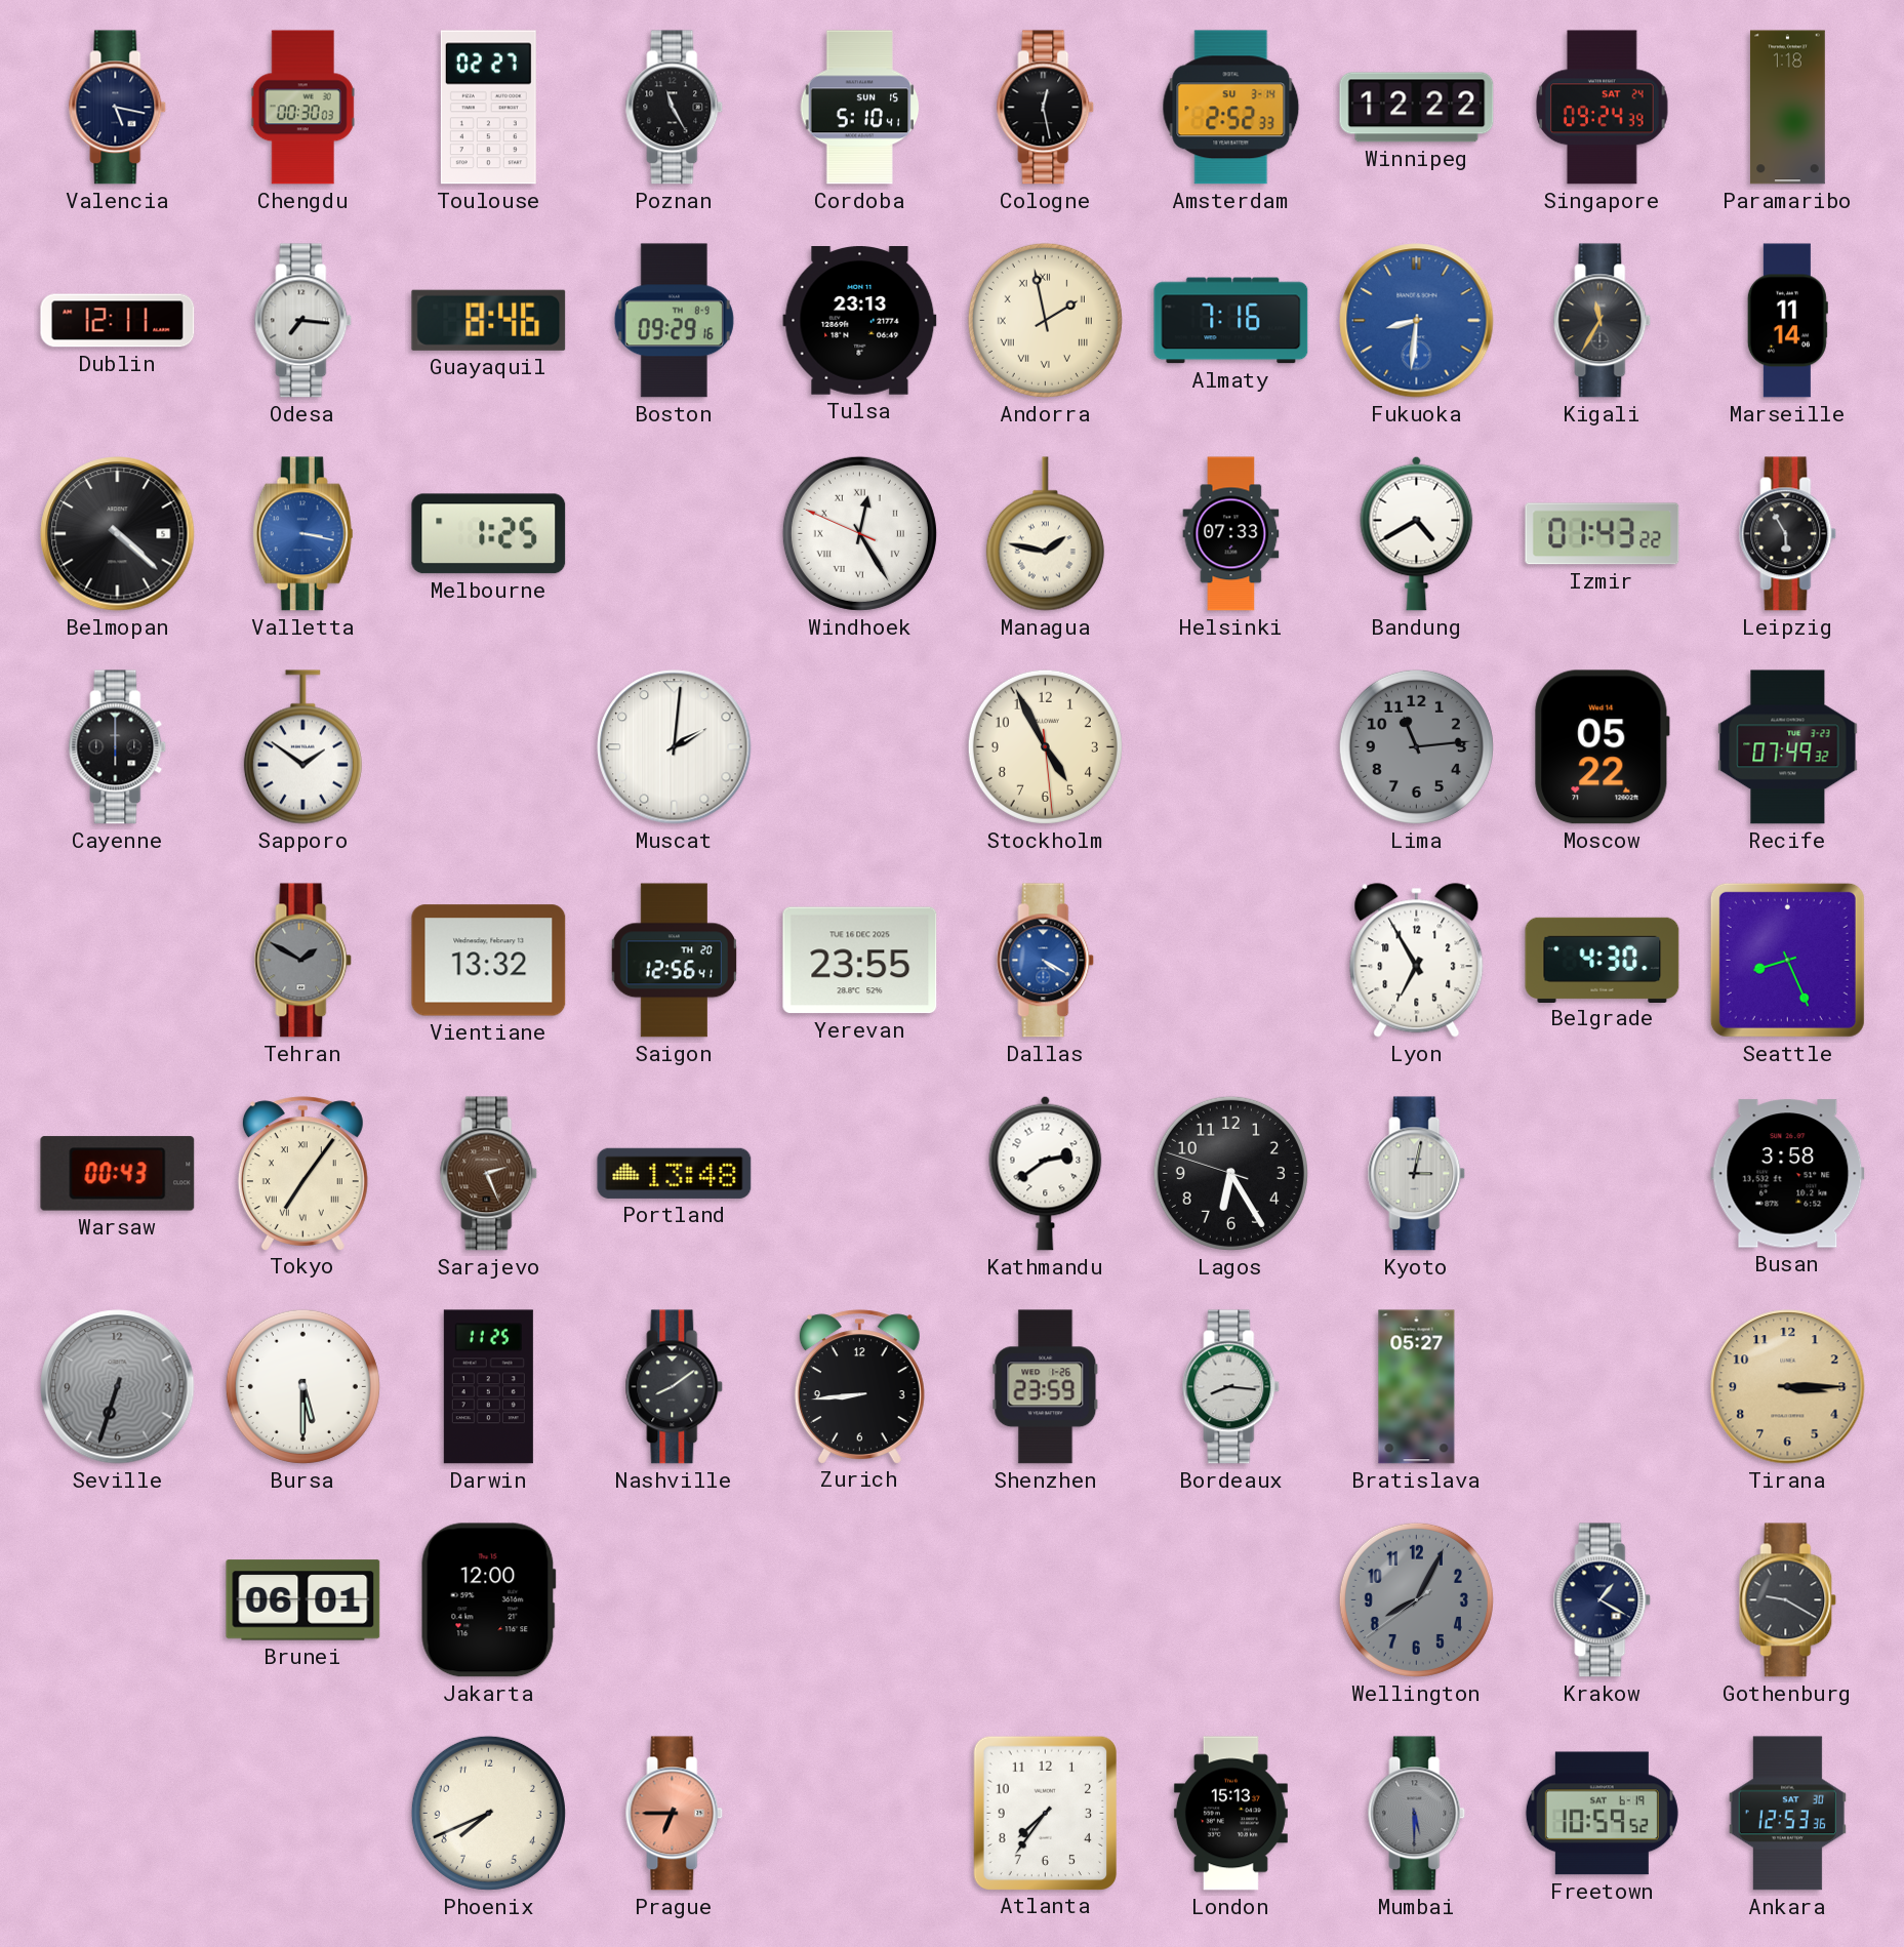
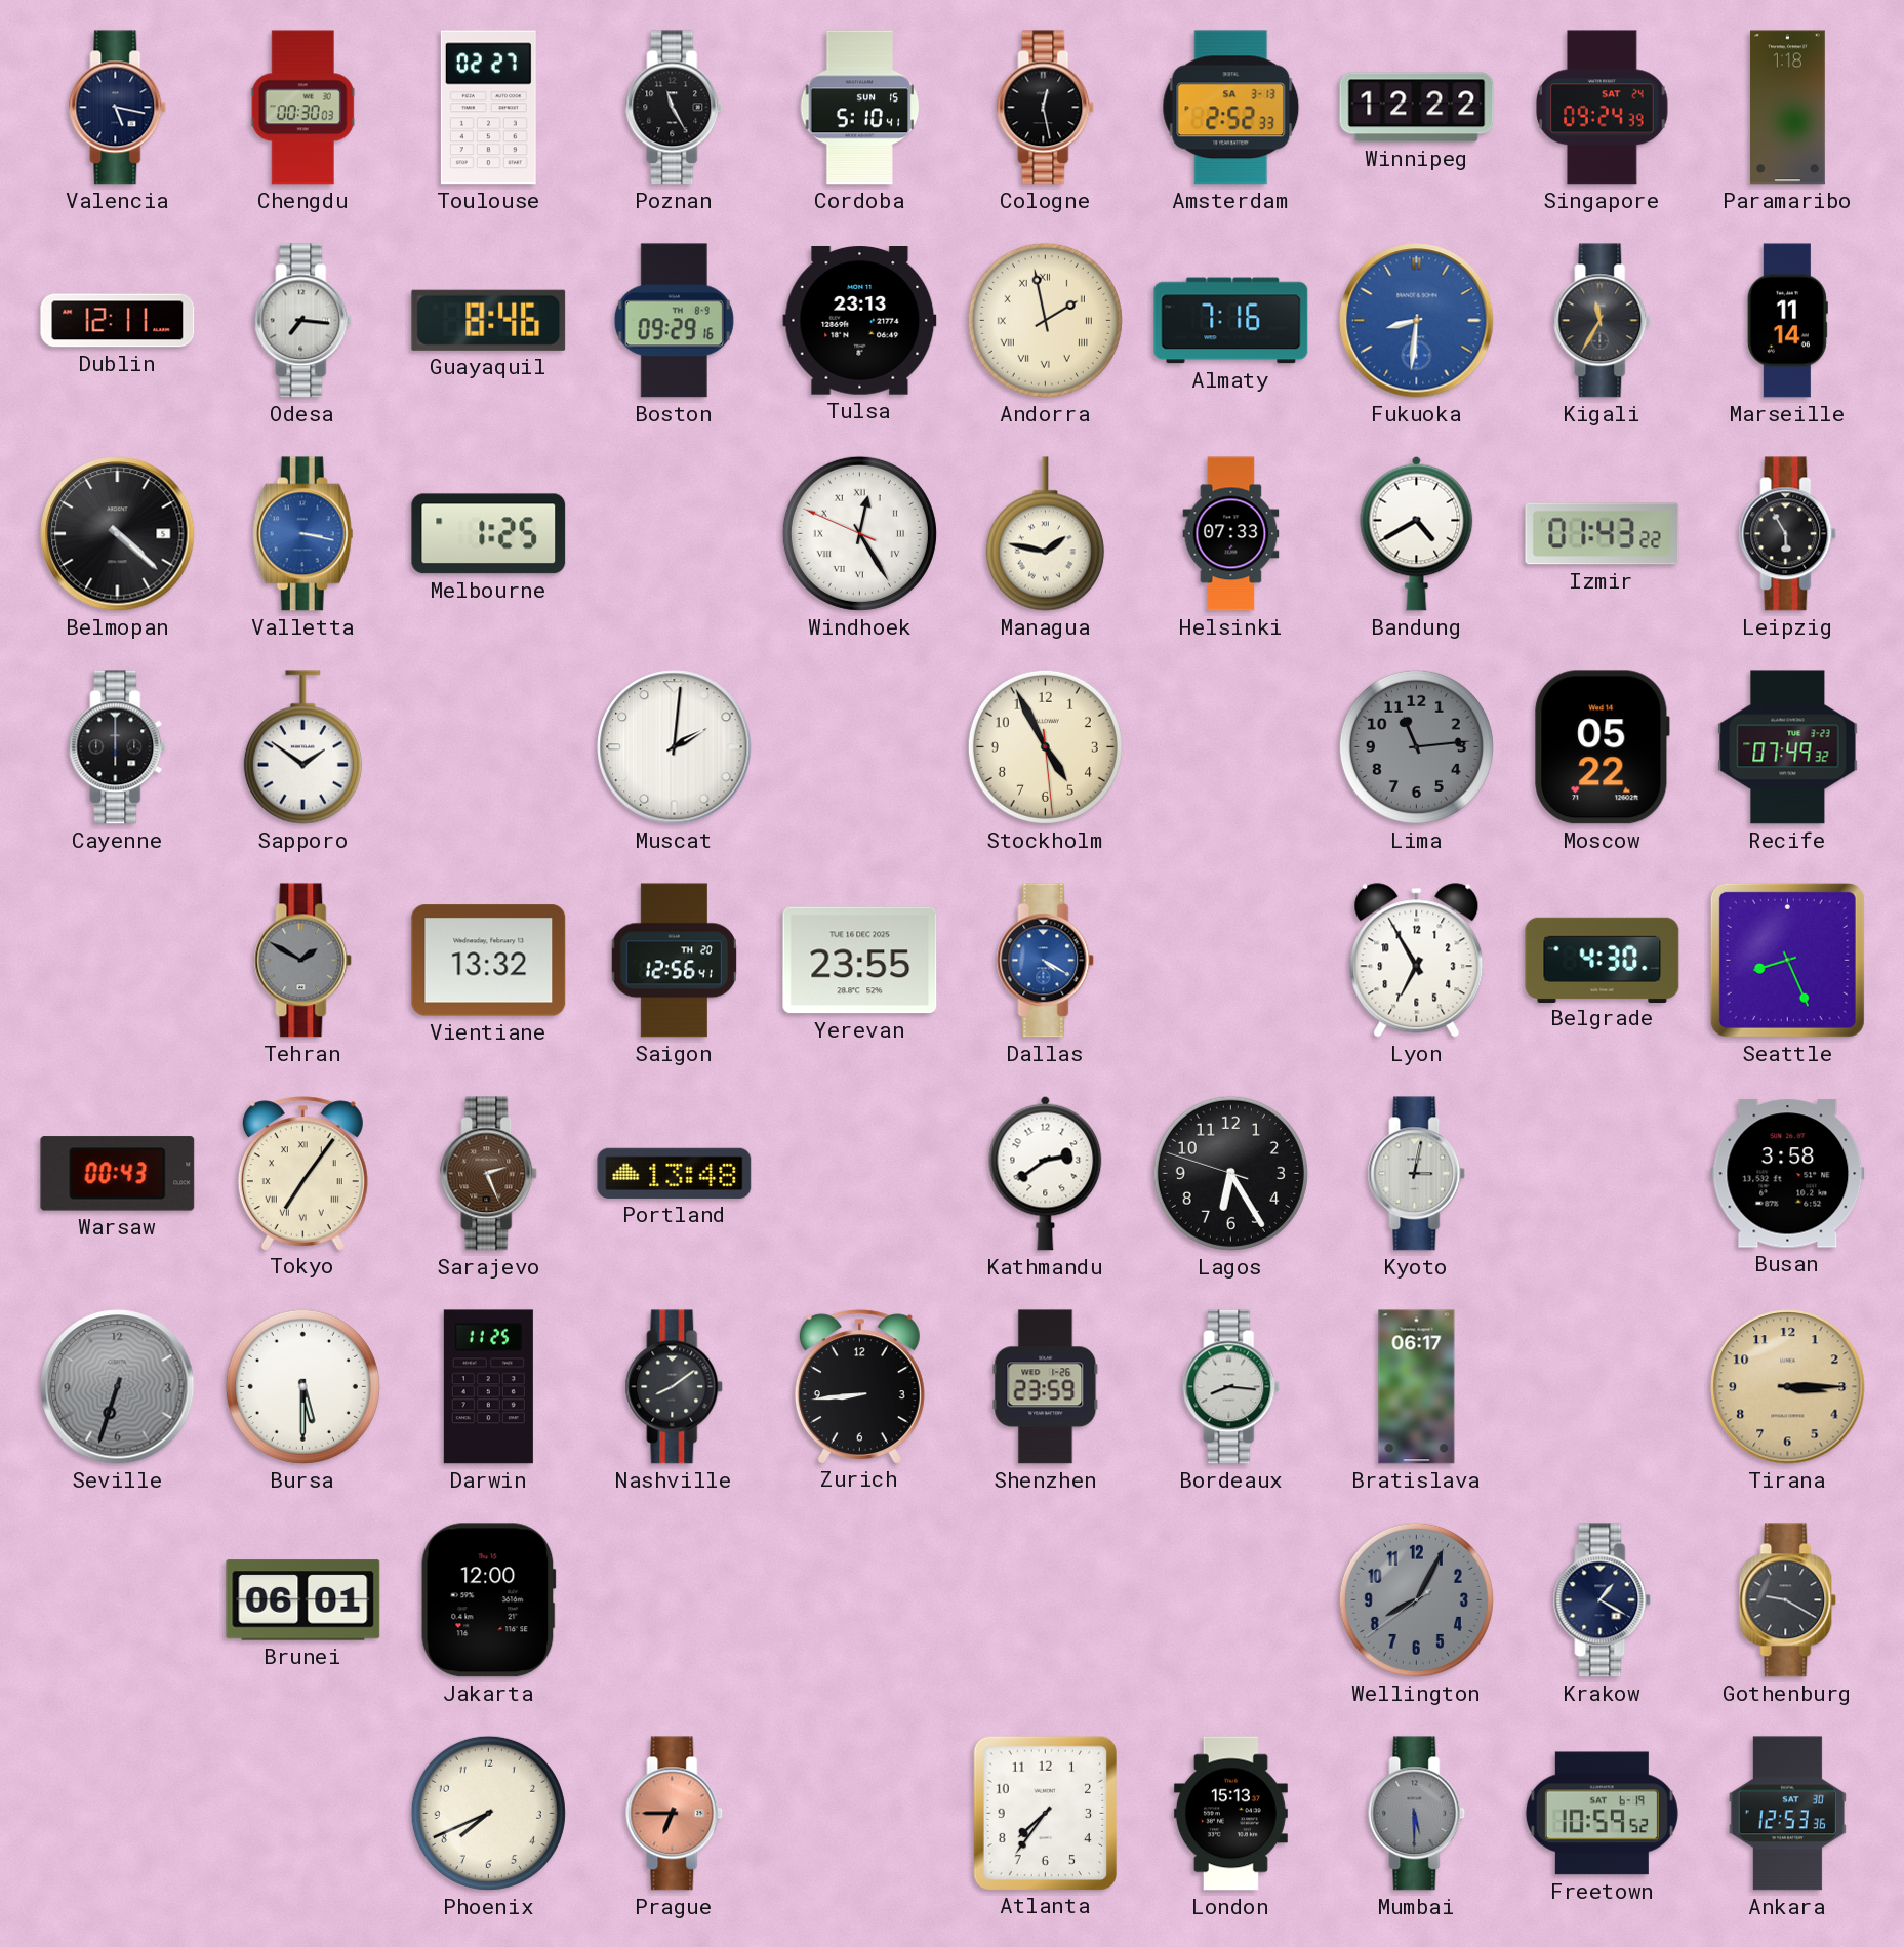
Amsterdam date: SU 3-14 -> SA 3-13 (1231, 108)
Bratislava: 05:27 -> 06:17 (1417, 1387)
